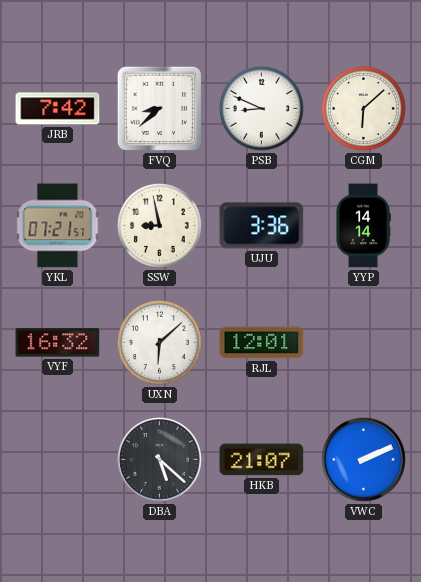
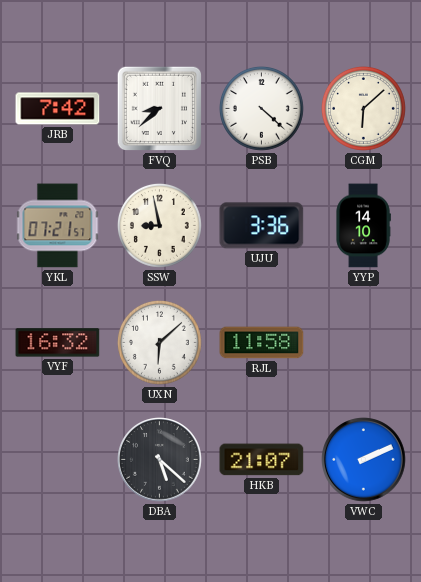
PSB: 8:49 -> 4:22 (261, 108)
YYP: 14:14 -> 14:10 (363, 226)
RJL: 12:01 -> 11:58 (262, 343)
